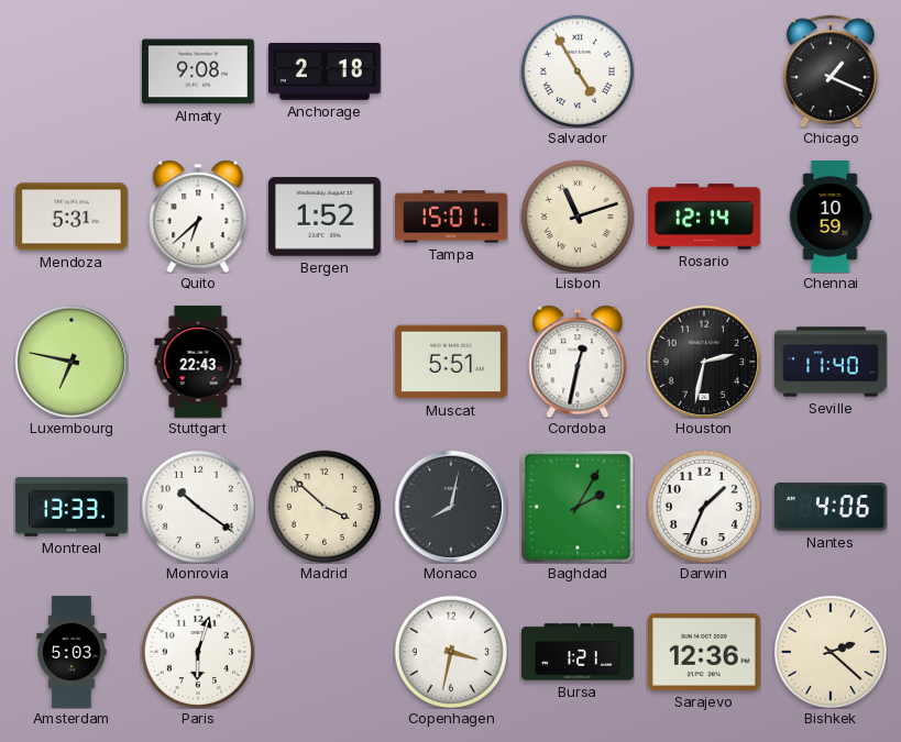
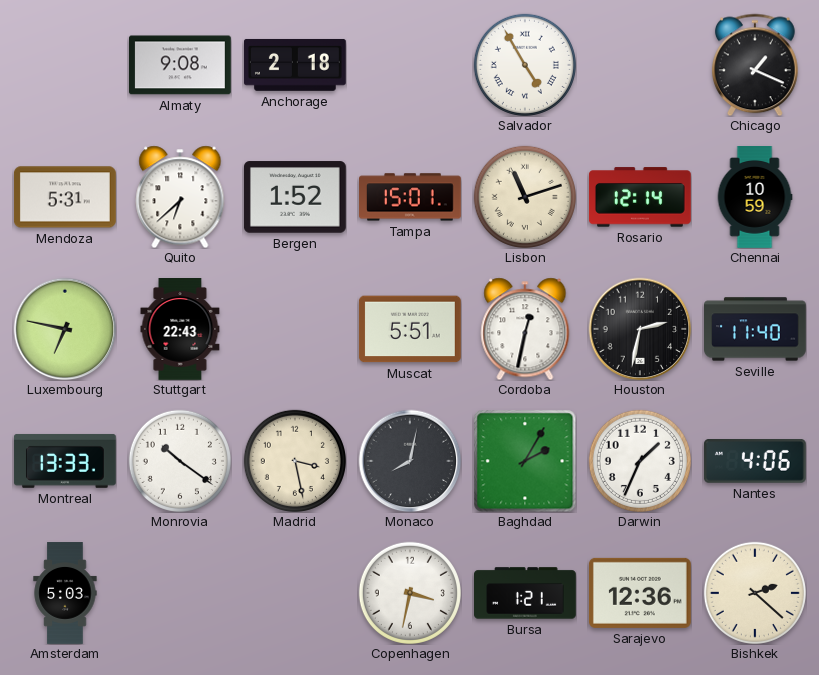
Madrid: 3:52 -> 3:28 (295, 461)
Paris: 6:03 -> none (198, 652)
